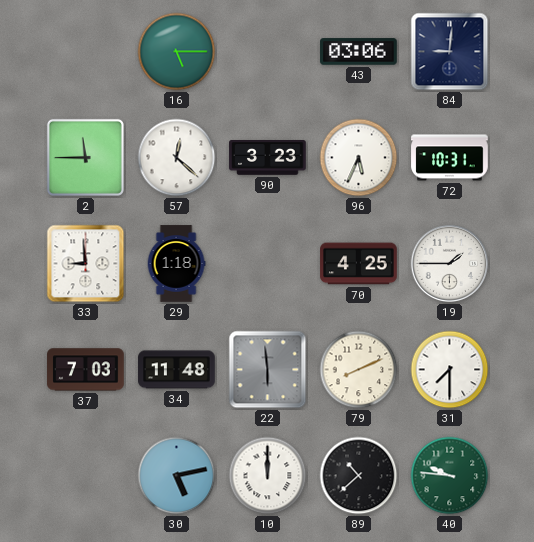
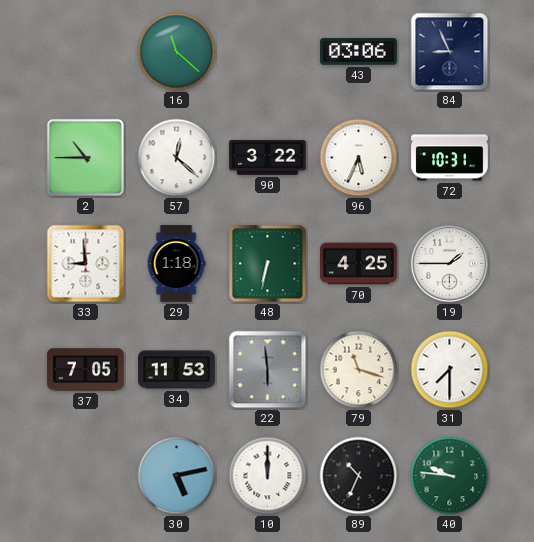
16: 5:15 -> 11:22 (177, 52)
84: 9:01 -> 8:56 (450, 52)
2: 11:45 -> 10:45 (85, 157)
90: 3:23 -> 3:22 (268, 158)
48: none -> 6:32 (268, 264)
37: 7:03 -> 7:05 (86, 370)
34: 11:48 -> 11:53 (177, 370)
79: 8:11 -> 11:18 (359, 370)
89: 10:38 -> 10:34 (359, 476)
